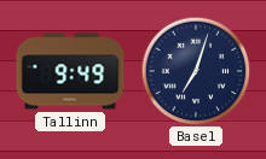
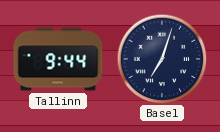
Tallinn: 9:49 -> 9:44 (58, 59)
